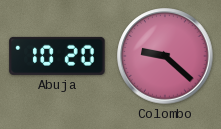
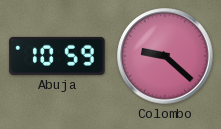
Abuja: 10:20 -> 10:59 (57, 56)
